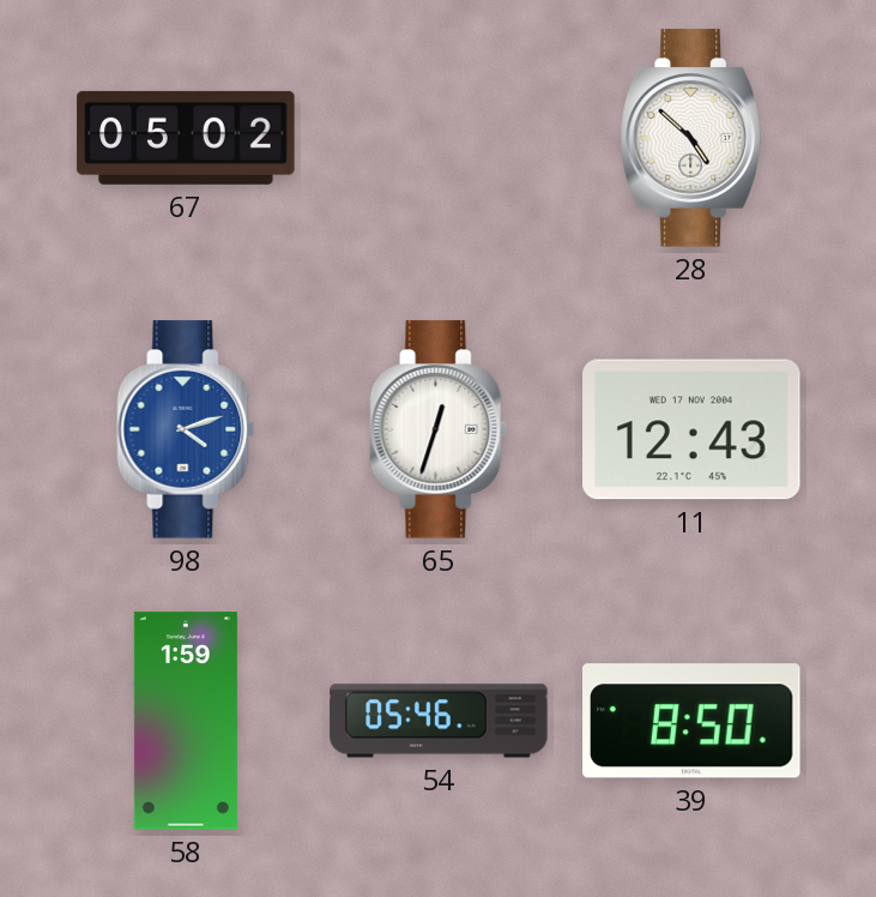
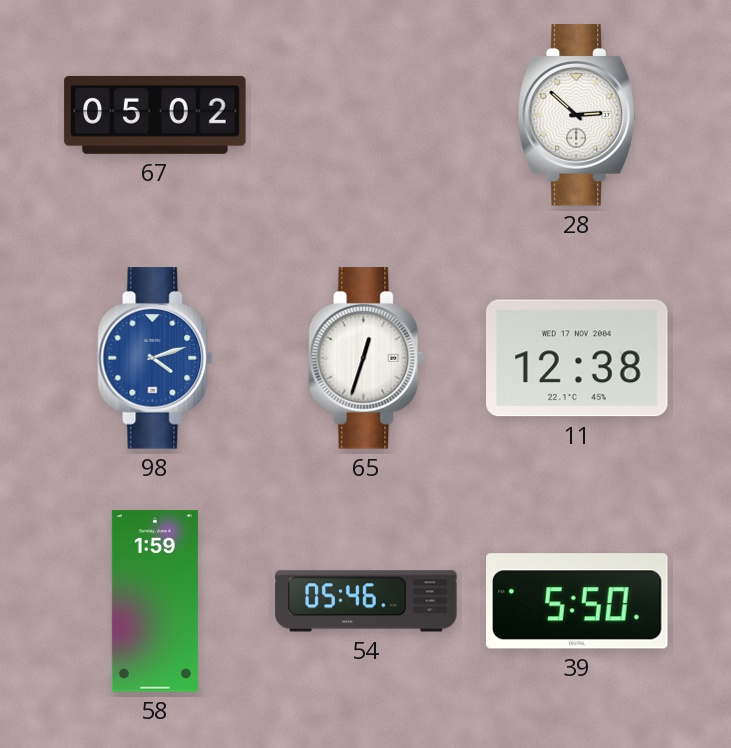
28: 4:52 -> 2:52 (577, 115)
11: 12:43 -> 12:38 (577, 358)
39: 8:50 -> 5:50 (577, 601)
